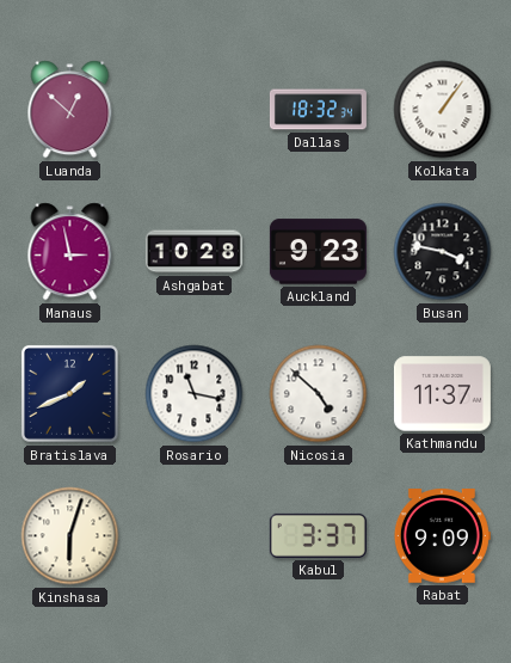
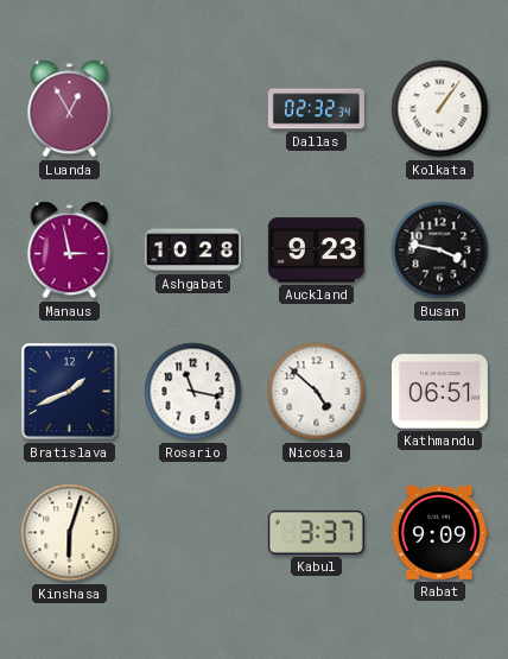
Luanda: 12:52 -> 12:55 (70, 109)
Dallas: 18:32 -> 02:32 (316, 109)
Kathmandu: 11:37 -> 06:51 (439, 392)
